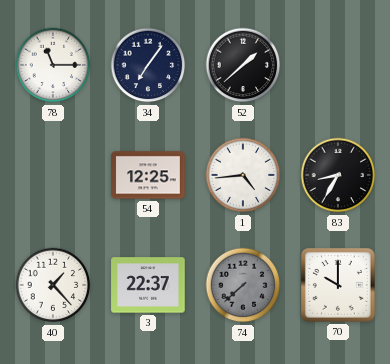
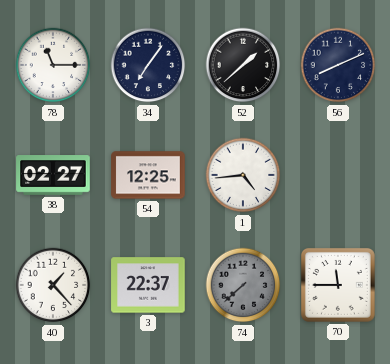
56: none -> 8:11 (338, 65)
38: none -> 02:27 (53, 175)
83: 8:35 -> none (338, 175)
70: 10:00 -> 11:45 (338, 285)
